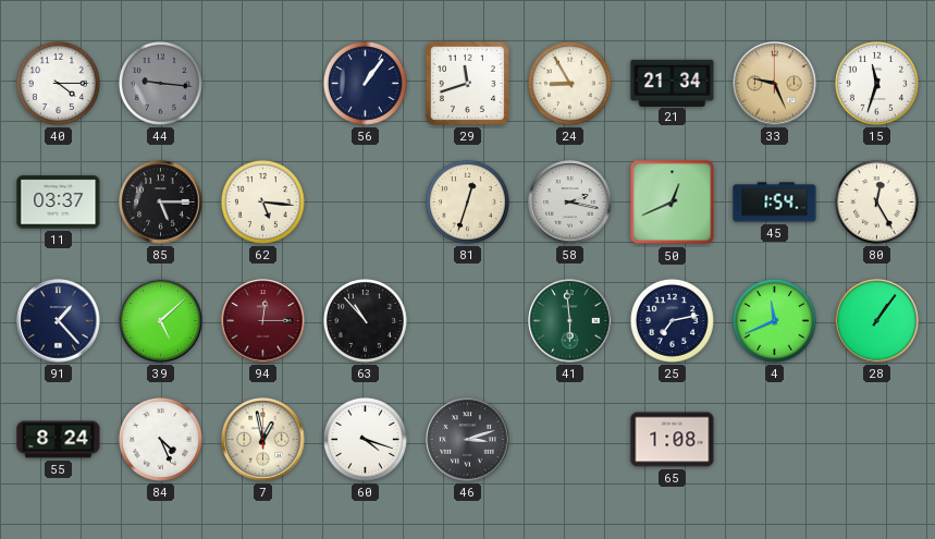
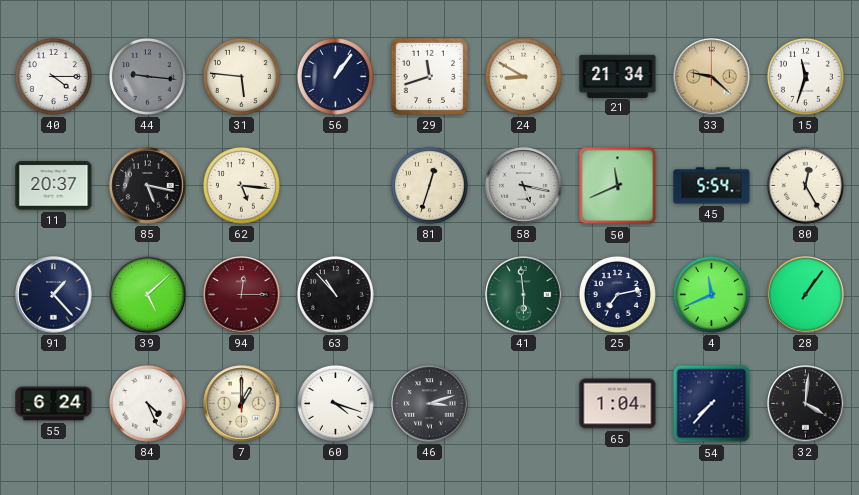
31: none -> 5:46 (241, 76)
24: 8:55 -> 8:50 (523, 76)
33: 9:26 -> 9:22 (712, 77)
11: 03:37 -> 20:37 (54, 186)
85: 5:15 -> 5:17 (148, 186)
58: 2:17 -> 5:17 (524, 186)
50: 12:41 -> 11:41 (618, 186)
45: 1:54 -> 5:54 (712, 186)
55: 8:24 -> 6:24 (54, 404)
7: 12:58 -> 1:00 (242, 404)
65: 1:08 -> 1:04 (618, 404)
54: none -> 7:37 (712, 404)
32: none -> 4:01 (806, 404)
